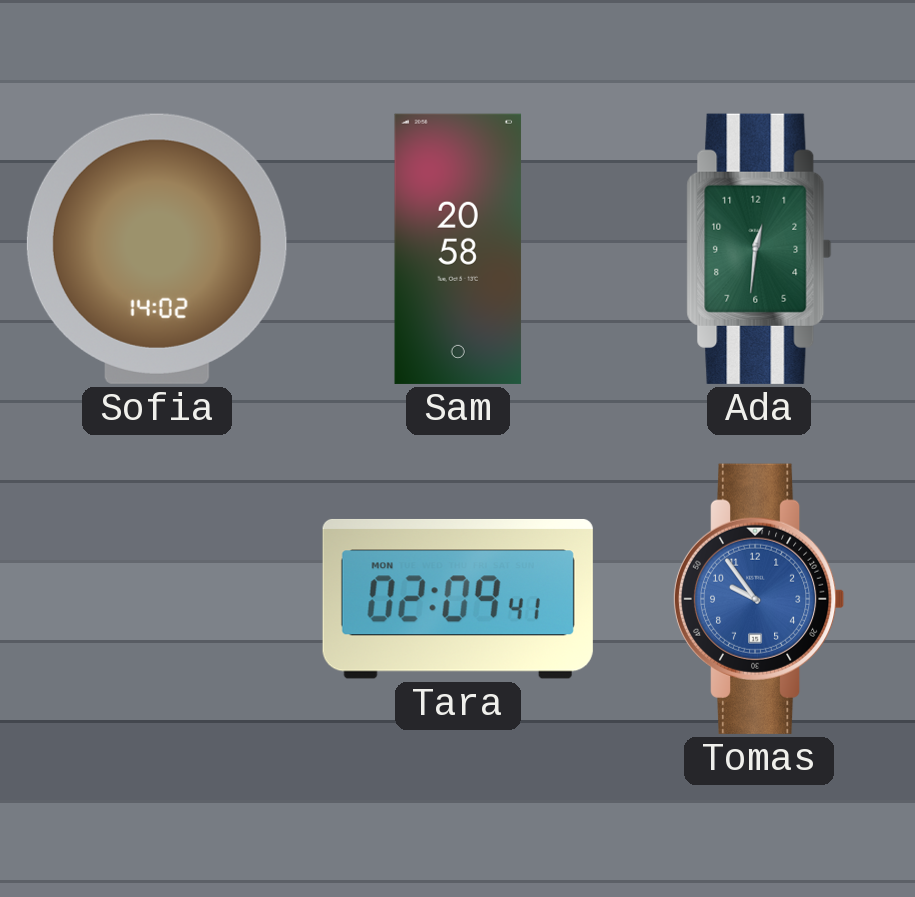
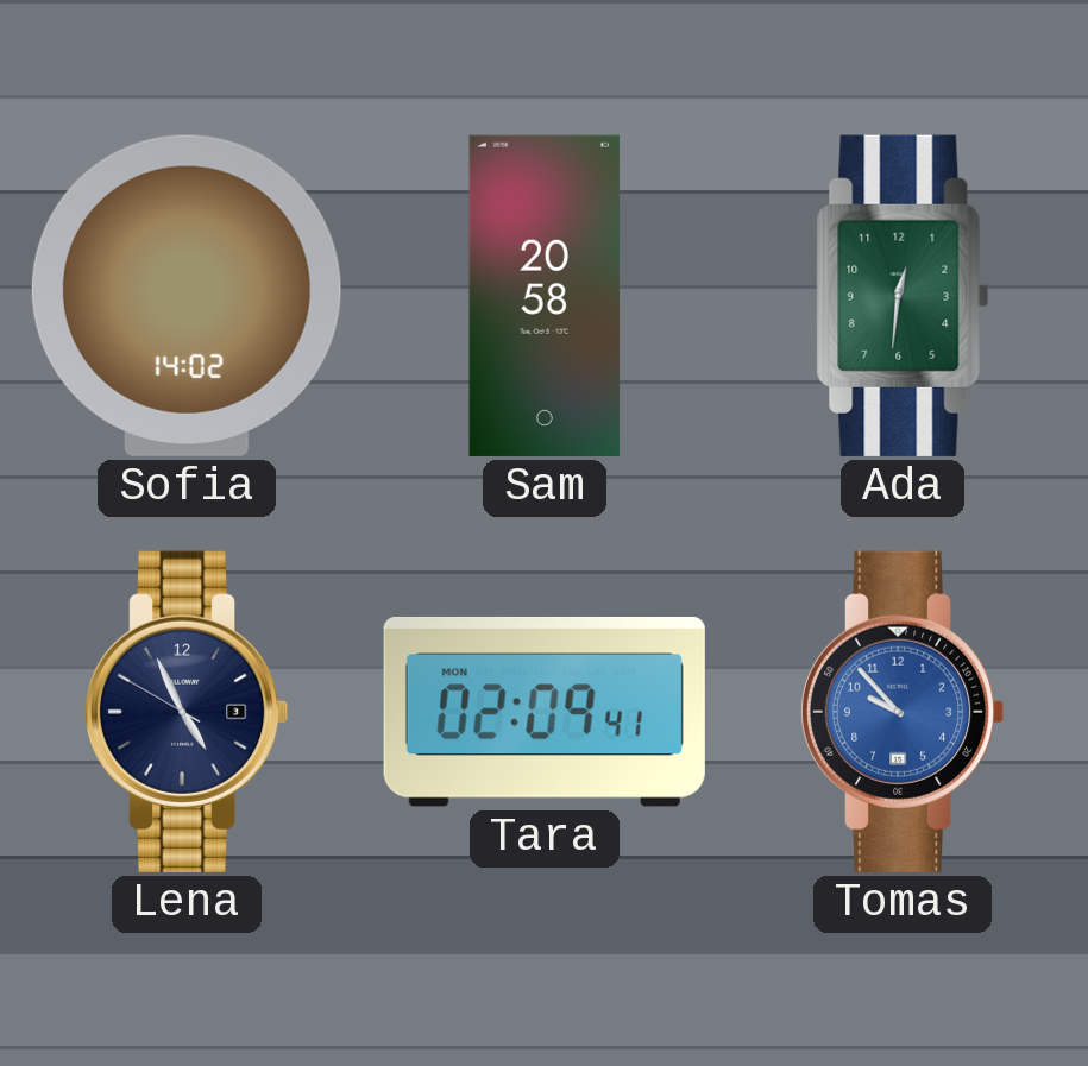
Lena: none -> 4:55 (187, 712)
Tomas: 9:54 -> 9:53 (903, 712)
